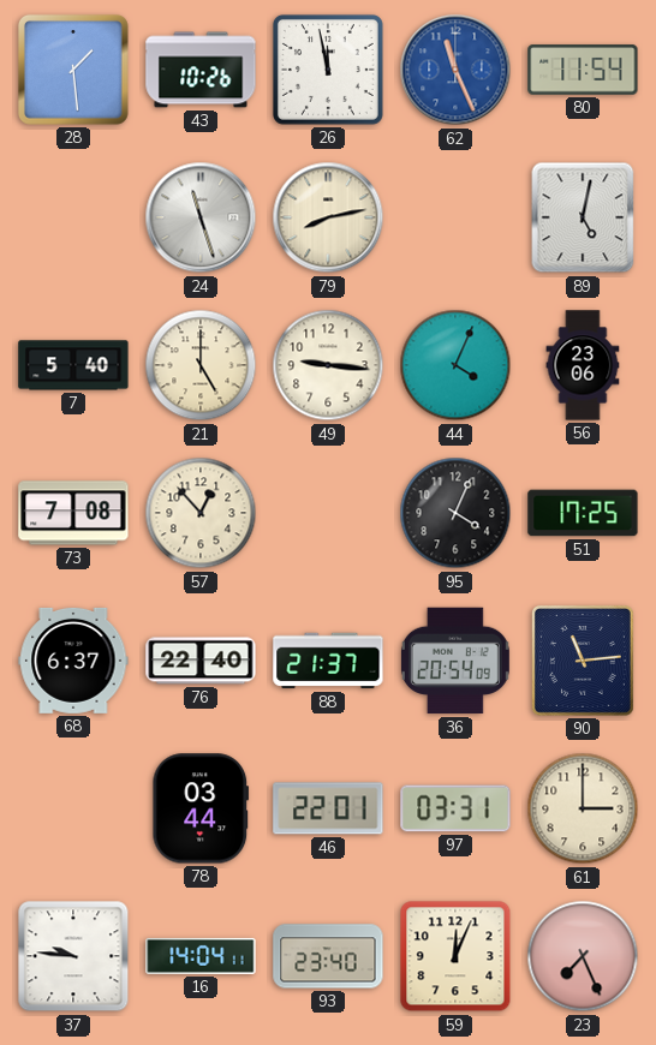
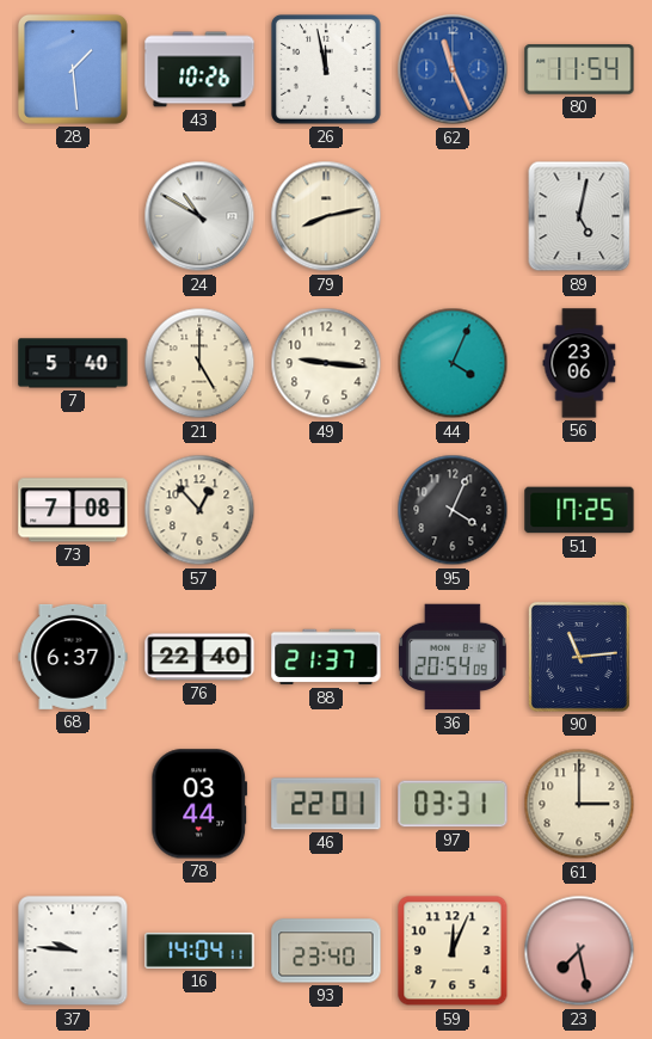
24: 11:27 -> 10:50 (199, 216)
23: 7:26 -> 7:28 (579, 951)
